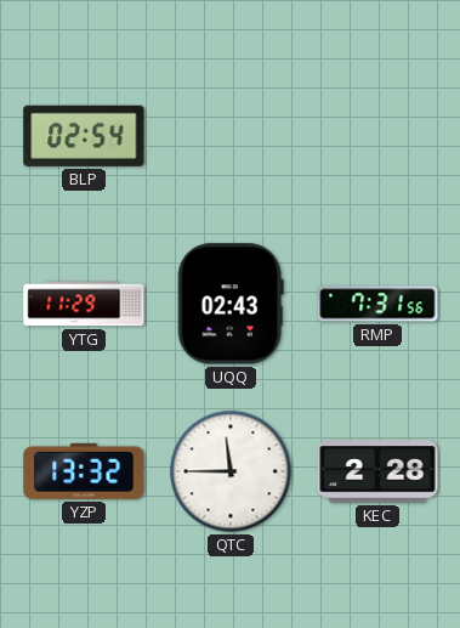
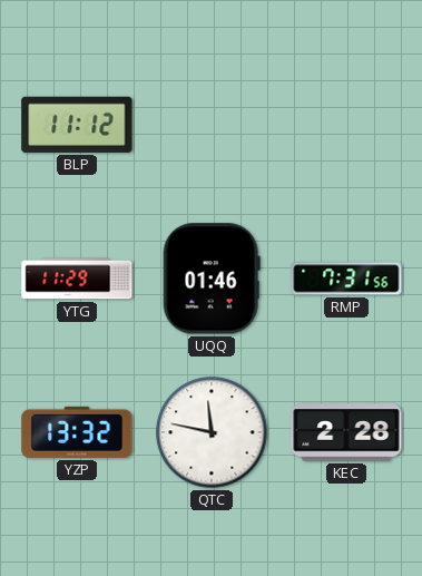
BLP: 02:54 -> 11:12 (77, 125)
UQQ: 02:43 -> 01:46 (212, 279)
QTC: 11:45 -> 11:47 (212, 432)
